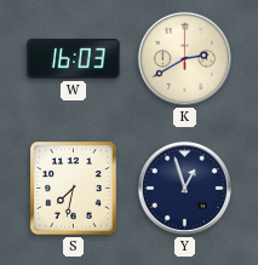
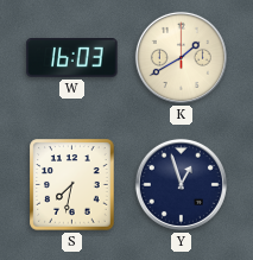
K: 2:40 -> 1:40 (181, 57)
